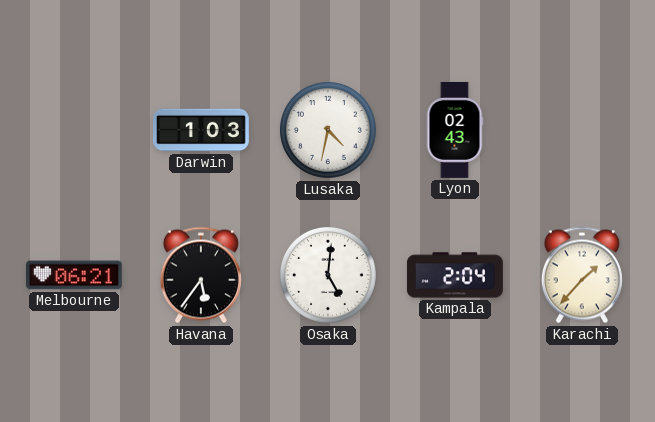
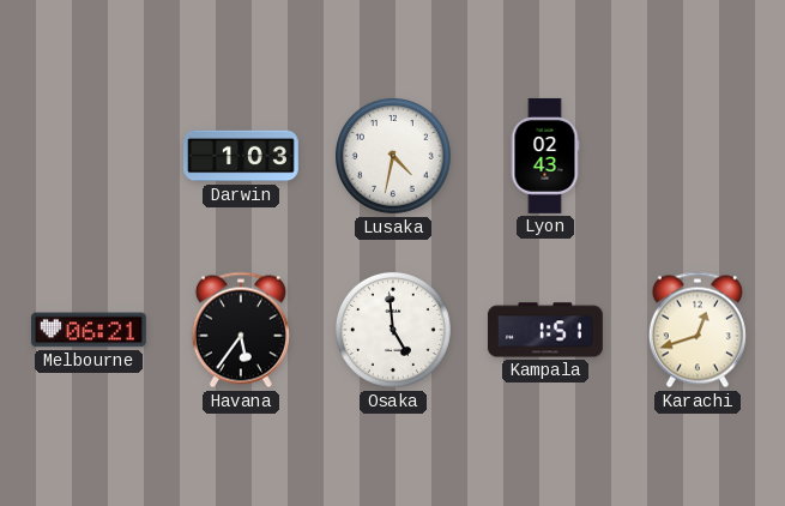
Osaka: 5:01 -> 4:59 (393, 330)
Kampala: 2:04 -> 1:51 (545, 330)
Karachi: 1:37 -> 12:42 (698, 330)
